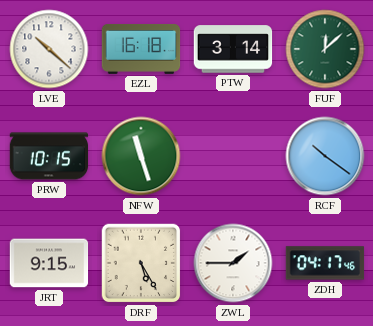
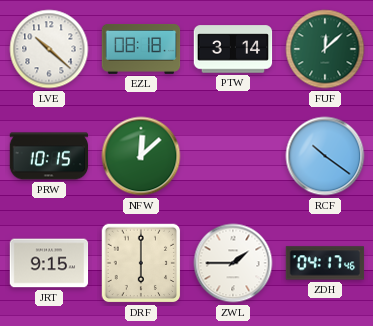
EZL: 16:18 -> 08:18 (141, 49)
NFW: 11:27 -> 12:08 (141, 156)
DRF: 5:25 -> 6:00 (141, 263)
